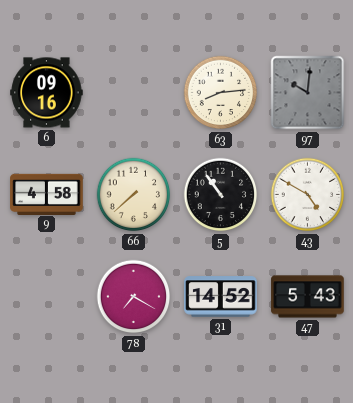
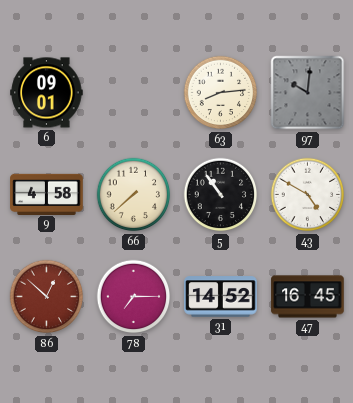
6: 09:16 -> 09:01 (47, 93)
86: none -> 12:52 (47, 297)
78: 7:20 -> 7:15 (134, 297)
47: 5:43 -> 16:45 (308, 297)
